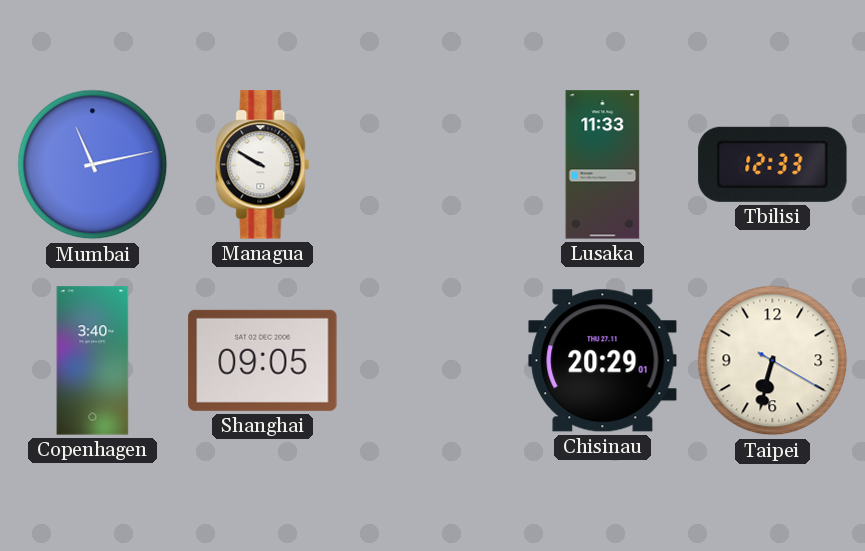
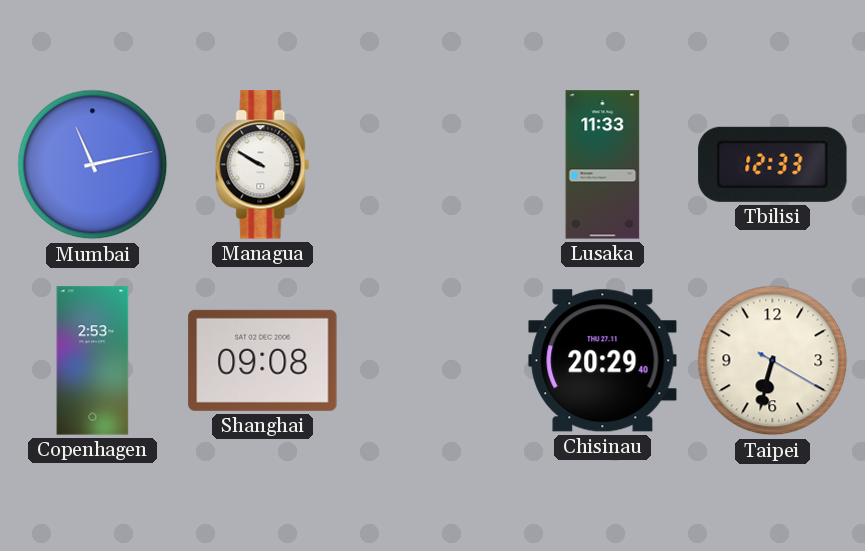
Copenhagen: 3:40 -> 2:53 (93, 361)
Shanghai: 09:05 -> 09:08 (263, 360)
Chisinau: 20:29:01 -> 20:29:40 (603, 361)
